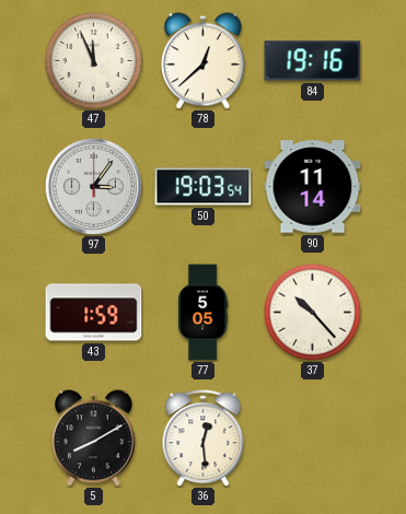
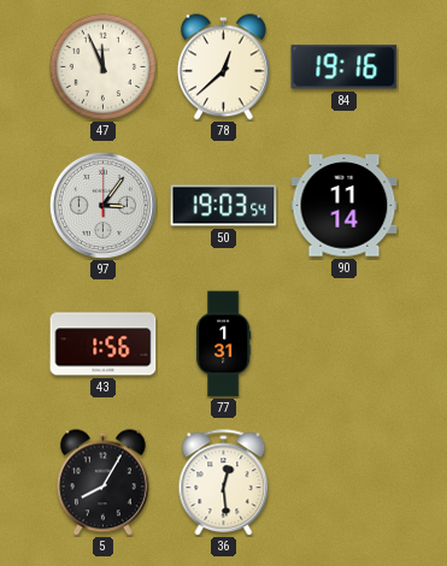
43: 1:59 -> 1:56 (104, 344)
77: 5:05 -> 1:31 (224, 344)
37: 10:23 -> none (312, 312)
5: 8:10 -> 8:05 (102, 483)
